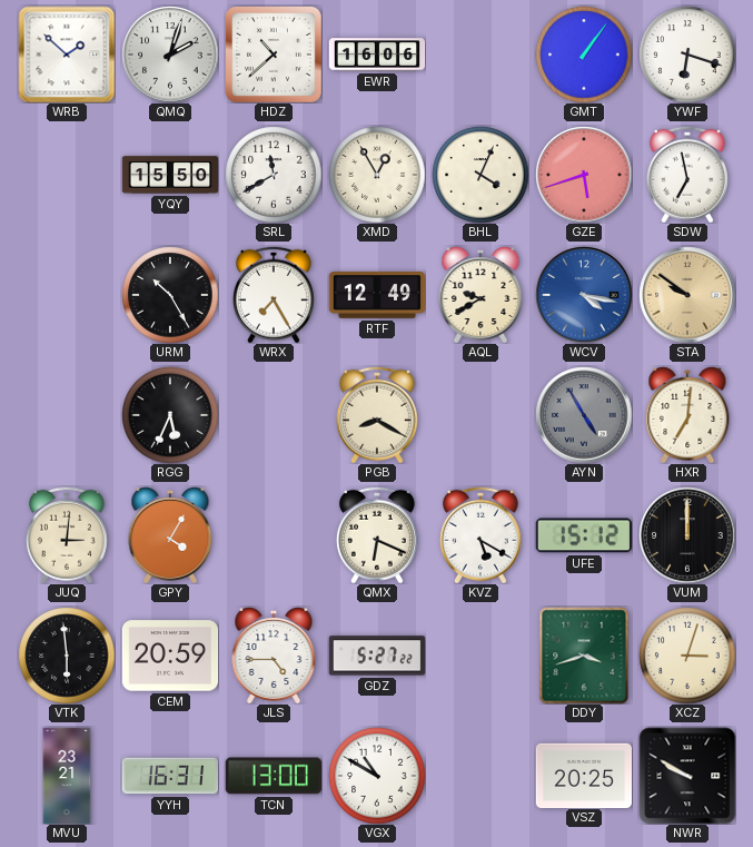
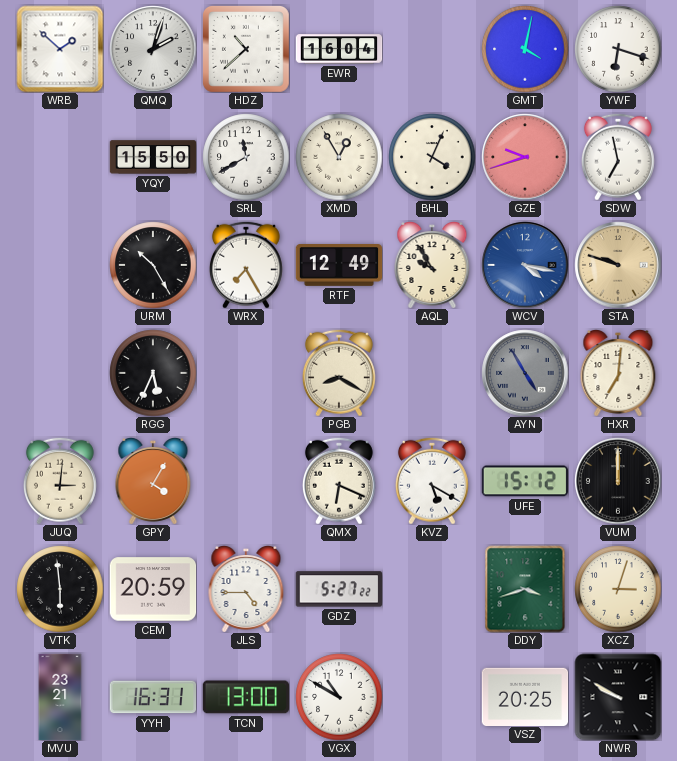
EWR: 16:06 -> 16:04 (339, 49)
GMT: 1:06 -> 4:02 (525, 49)
GZE: 5:42 -> 9:42 (525, 157)
AQL: 9:40 -> 9:55 (432, 265)
STA: 9:51 -> 9:48 (618, 265)
